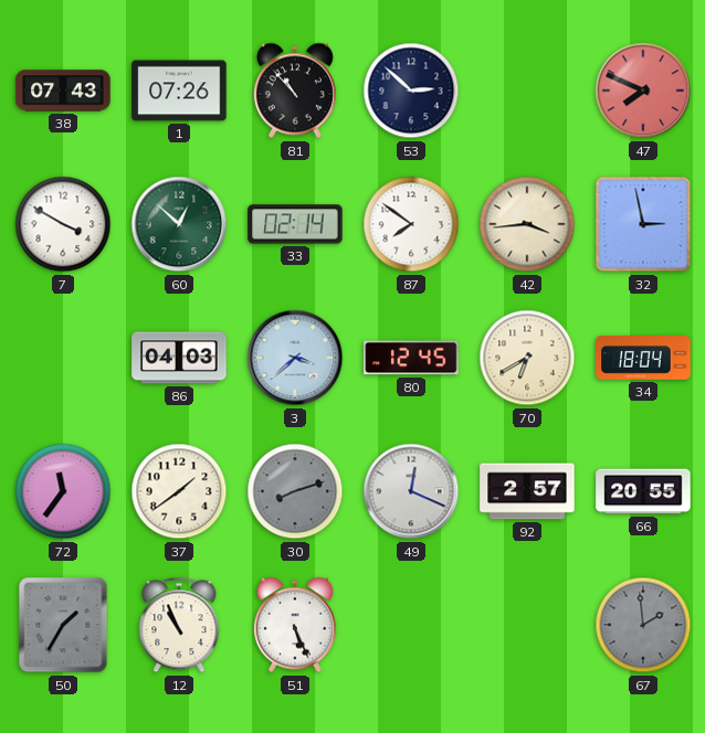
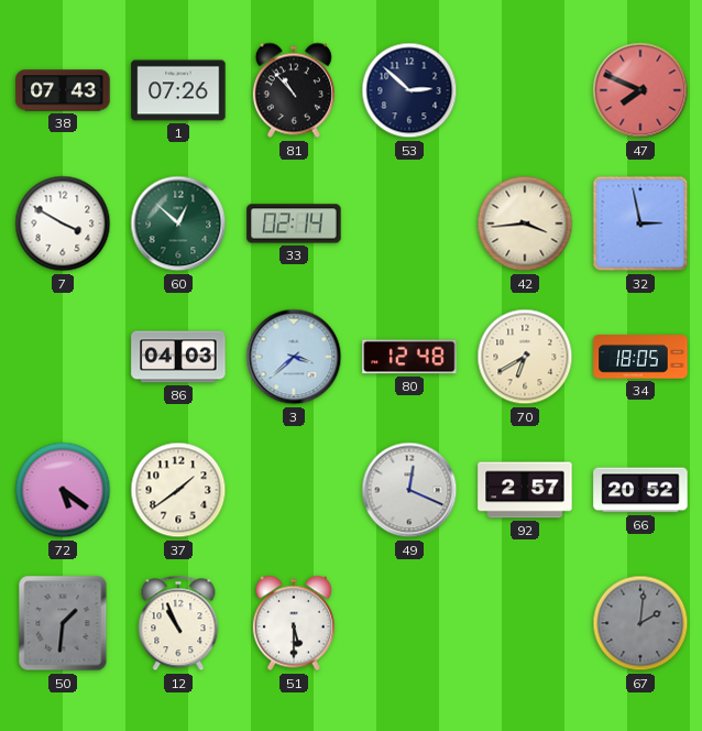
87: 7:51 -> none (411, 224)
80: 12:45 -> 12:48 (409, 357)
34: 18:04 -> 18:05 (640, 357)
72: 11:36 -> 5:21 (63, 490)
30: 8:12 -> none (295, 491)
66: 20:55 -> 20:52 (640, 490)
50: 1:35 -> 1:31 (63, 623)
51: 5:26 -> 5:30 (294, 623)
67: 1:59 -> 2:01 (640, 623)
